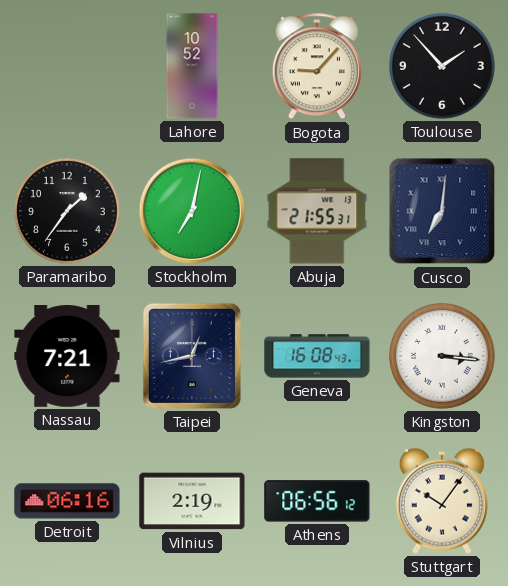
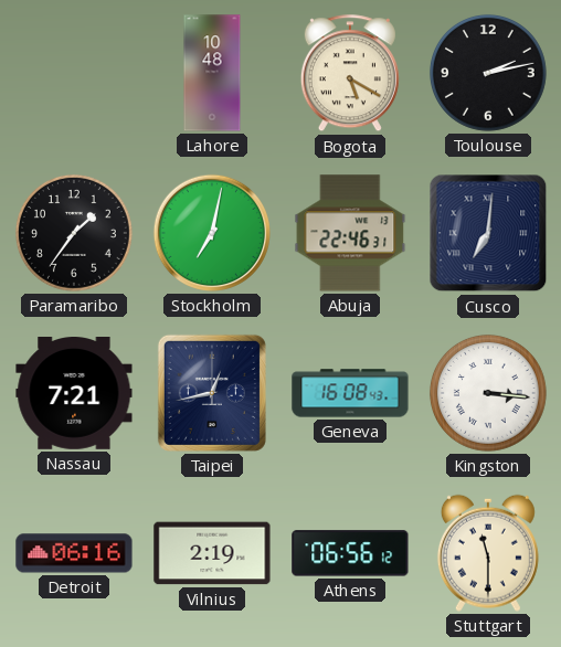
Lahore: 10:52 -> 10:48 (212, 73)
Bogota: 9:07 -> 5:20 (350, 74)
Toulouse: 1:53 -> 2:13 (488, 73)
Abuja: 21:55 -> 22:46 (350, 233)
Stuttgart: 10:06 -> 11:30 (488, 553)
